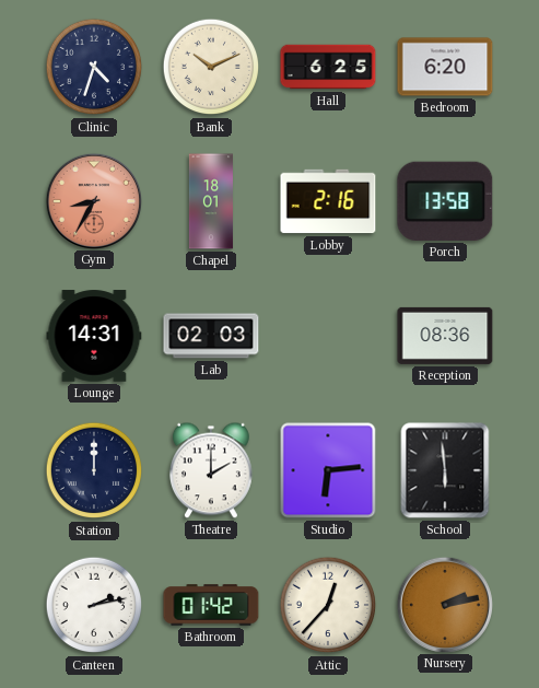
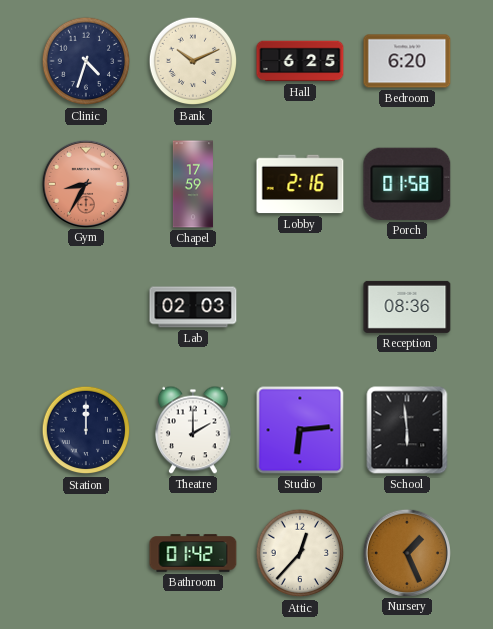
Chapel: 18:01 -> 17:59 (193, 184)
Porch: 13:58 -> 01:58 (407, 184)
Lounge: 14:31 -> none (94, 336)
Canteen: 2:13 -> none (94, 605)
Nursery: 2:13 -> 1:26 (406, 552)
